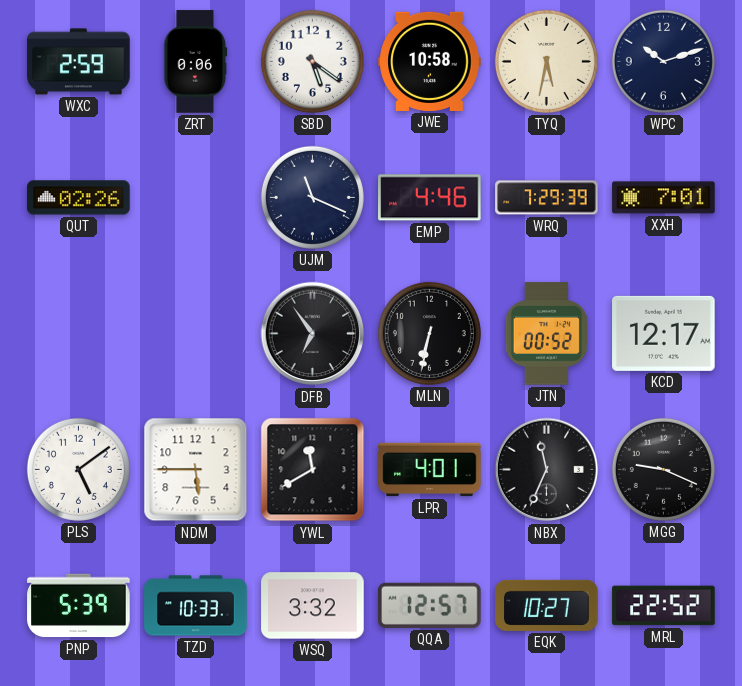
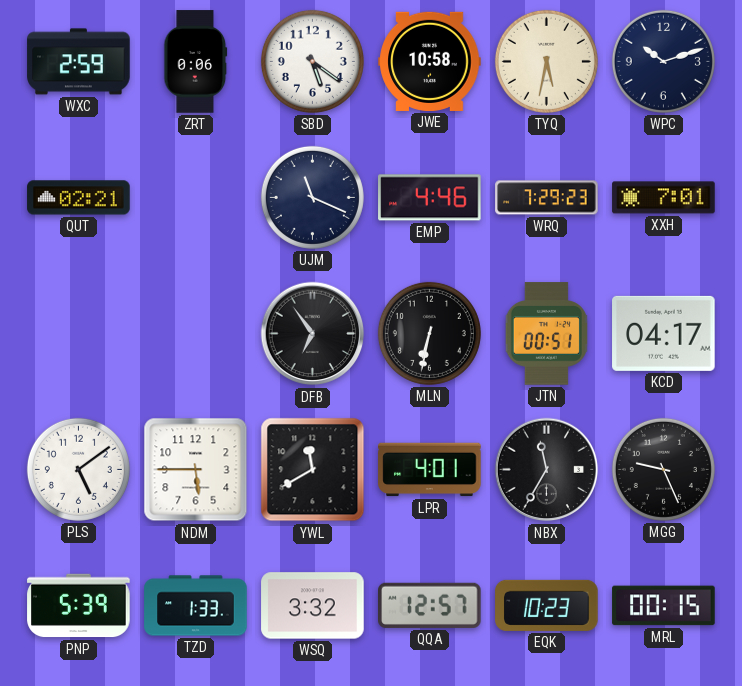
QUT: 02:26 -> 02:21 (79, 198)
WRQ: 7:29:39 -> 7:29:23 (547, 198)
JTN: 00:52 -> 00:51 (546, 334)
KCD: 12:17 -> 04:17 (664, 333)
NBX: 11:34 -> 11:35 (547, 470)
MGG: 9:19 -> 9:26 (663, 469)
TZD: 10:33 -> 1:33 (196, 606)
EQK: 10:27 -> 10:23 (547, 605)
MRL: 22:52 -> 00:15 (664, 606)
